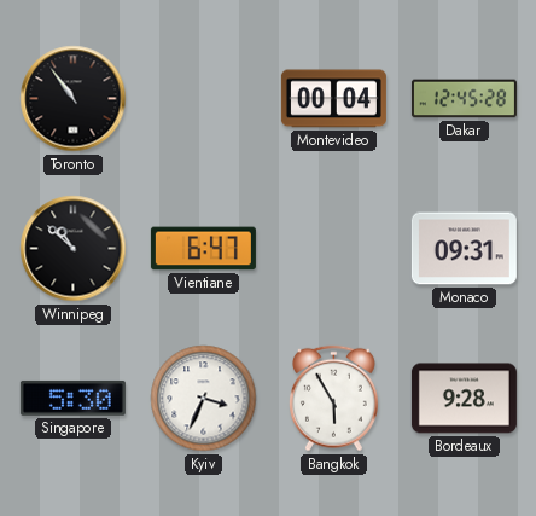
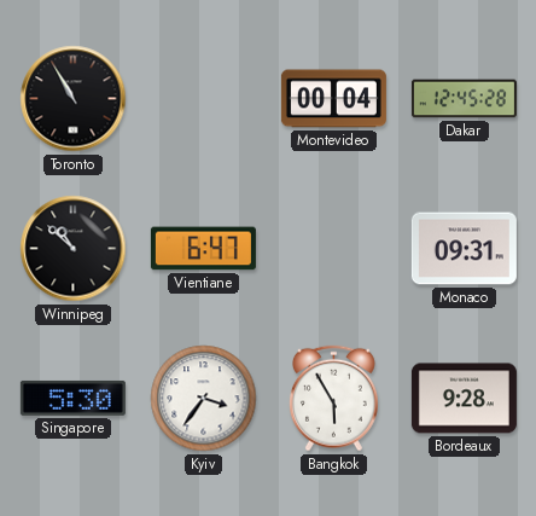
Toronto: 10:54 -> 10:55 (74, 99)
Kyiv: 3:34 -> 3:36 (204, 399)
